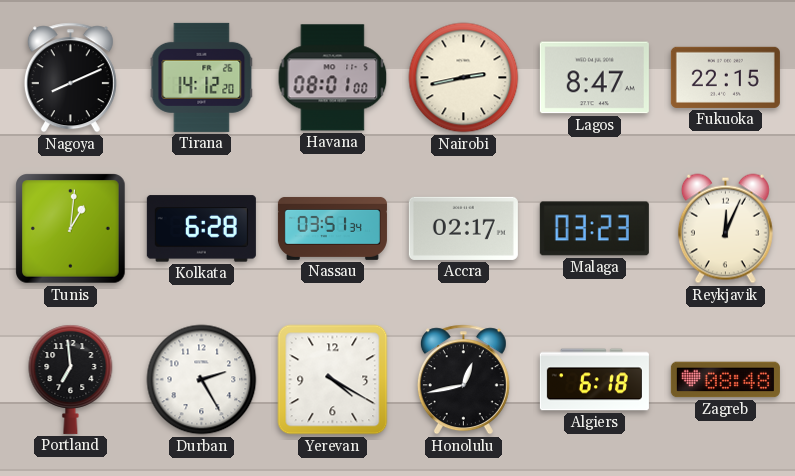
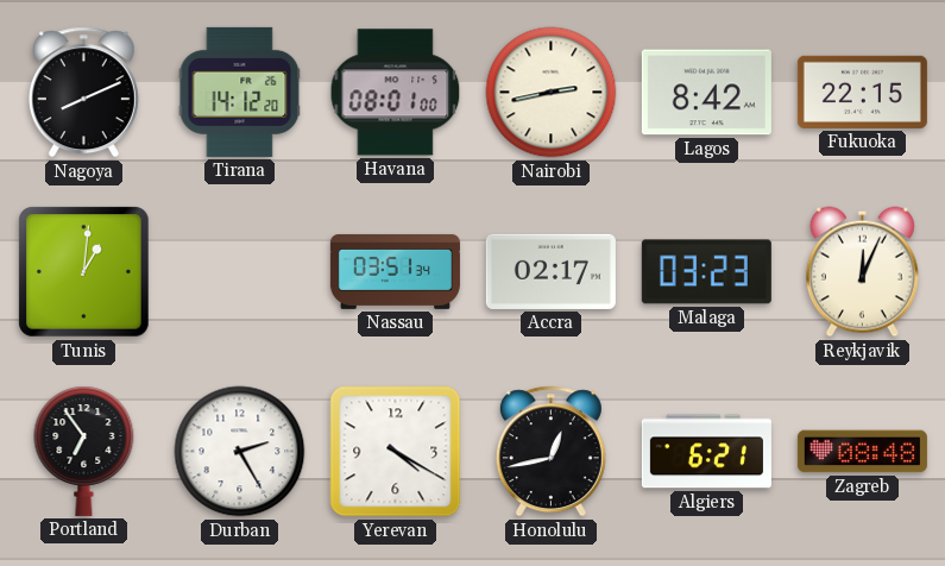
Lagos: 8:47 -> 8:42 (706, 93)
Kolkata: 6:28 -> none (201, 229)
Portland: 6:59 -> 6:54 (84, 451)
Algiers: 6:18 -> 6:21 (706, 452)
